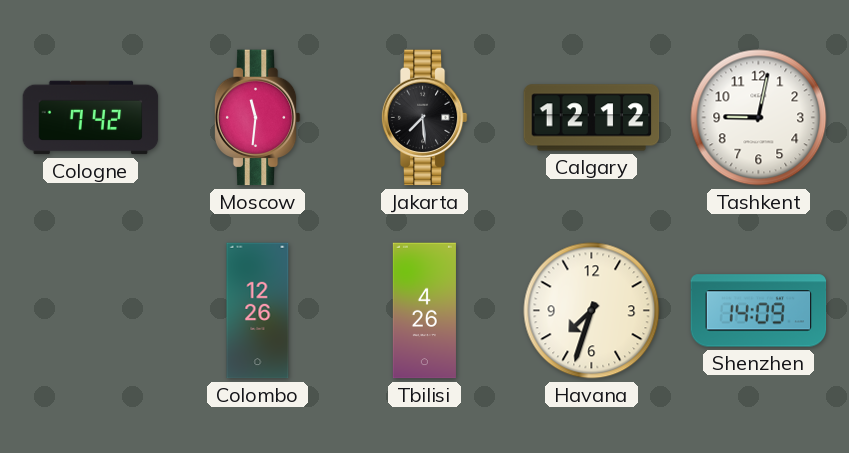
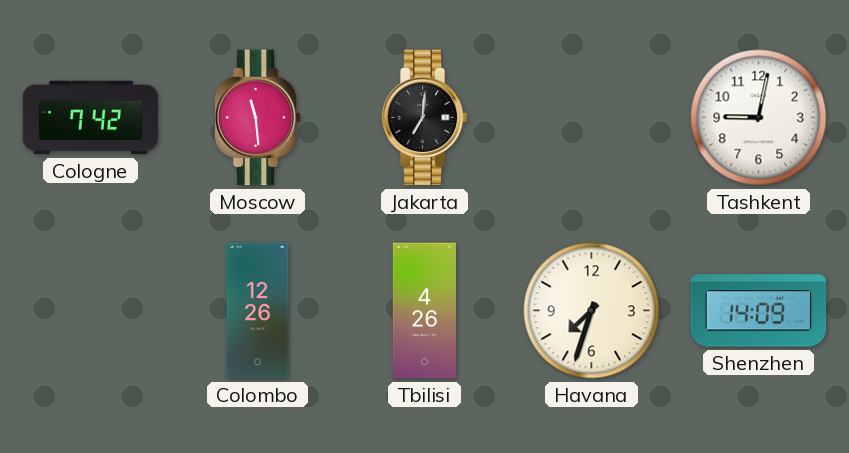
Moscow: 11:31 -> 11:29 (257, 118)
Jakarta: 7:29 -> 7:01 (424, 118)
Calgary: 12:12 -> none (592, 118)
